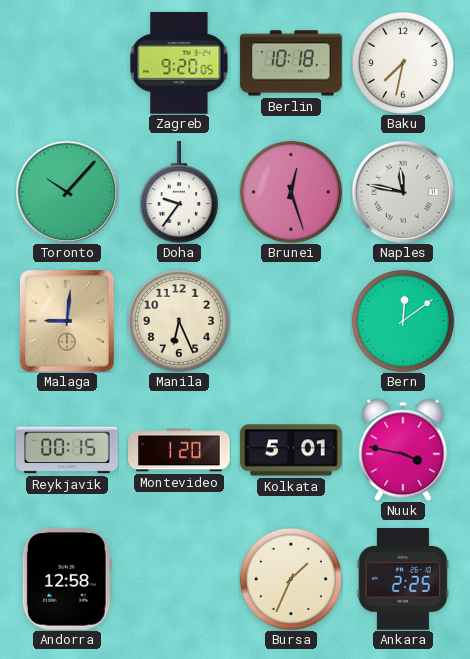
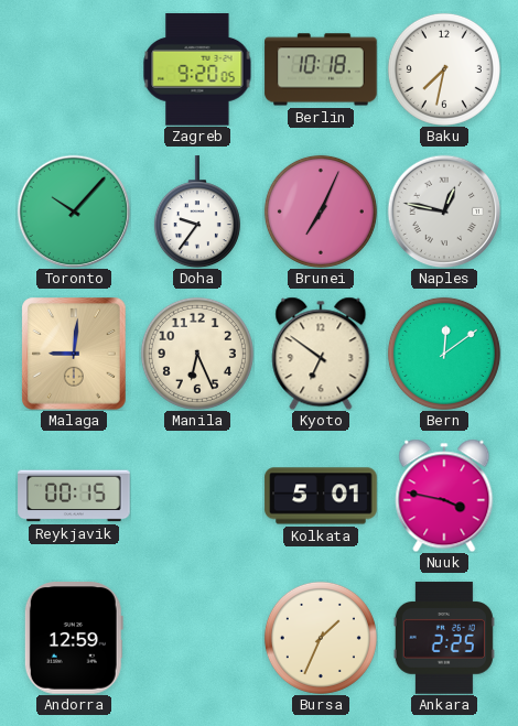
Brunei: 12:27 -> 7:04 (321, 212)
Naples: 11:47 -> 12:47 (444, 212)
Kyoto: none -> 6:51 (321, 354)
Montevideo: 1:20 -> none (179, 450)
Andorra: 12:58 -> 12:59 (74, 638)
